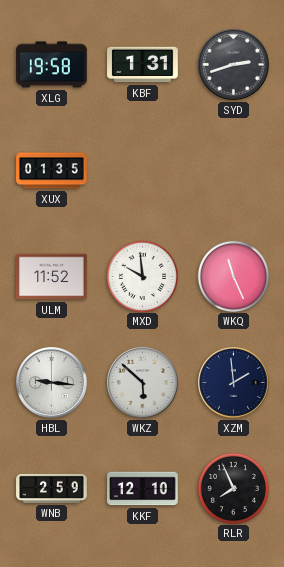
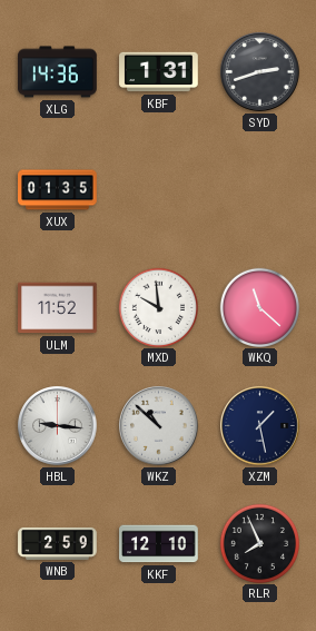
XLG: 19:58 -> 14:36 (58, 72)
WKQ: 11:26 -> 11:22 (259, 307)
WKZ: 5:52 -> 10:52 (159, 426)
XZM: 1:59 -> 1:28 (260, 426)
